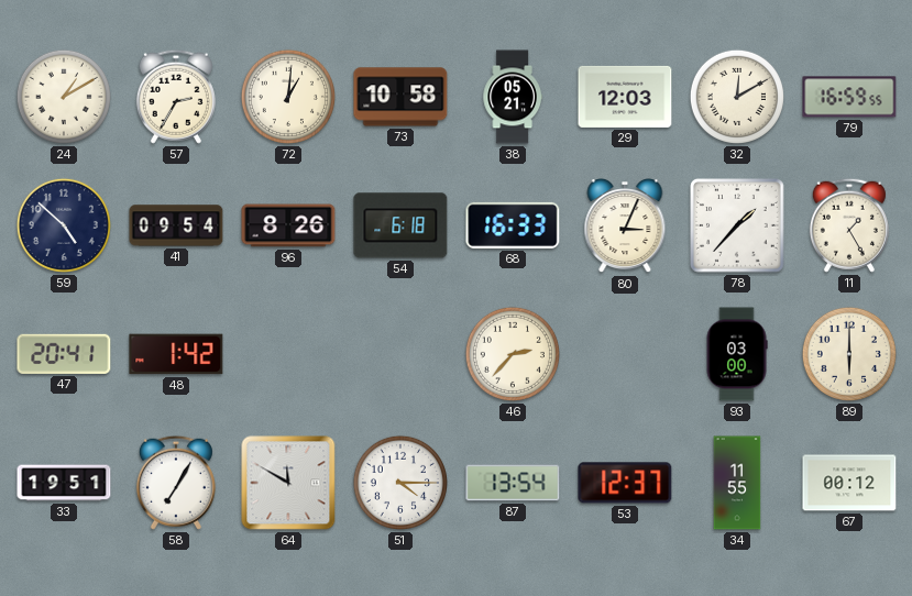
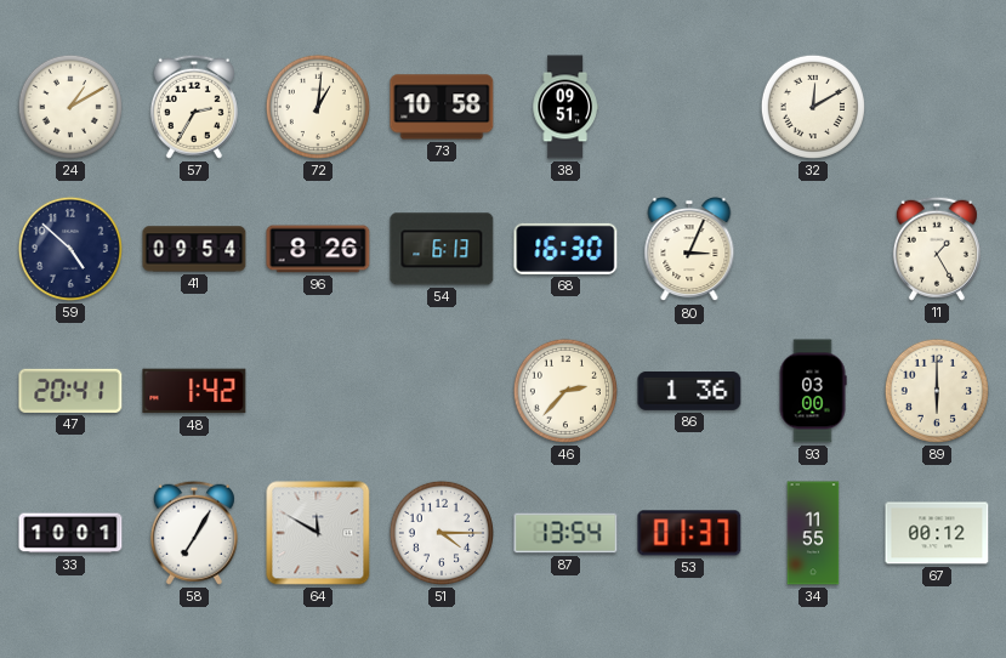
38: 05:21 -> 09:51 (565, 107)
29: 12:03 -> none (625, 97)
79: 16:59 -> none (849, 97)
54: 6:18 -> 6:13 (442, 249)
68: 16:33 -> 16:30 (565, 249)
78: 1:37 -> none (738, 227)
86: none -> 1:36 (689, 391)
33: 19:51 -> 10:01 (70, 533)
53: 12:37 -> 01:37 (689, 533)
